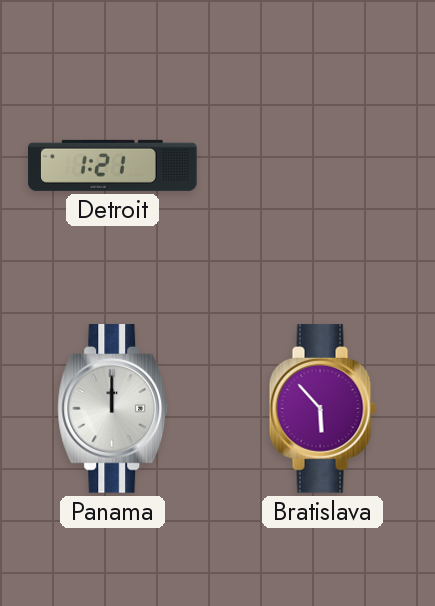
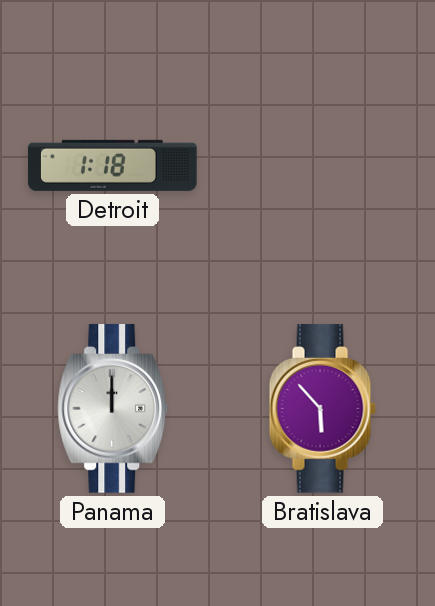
Detroit: 1:21 -> 1:18 (113, 165)
